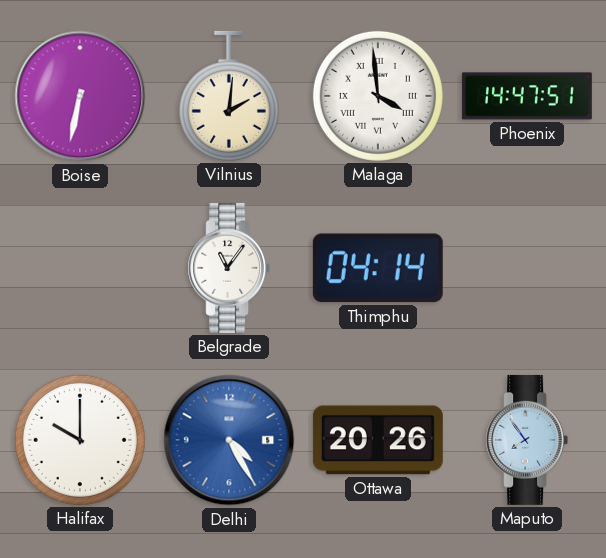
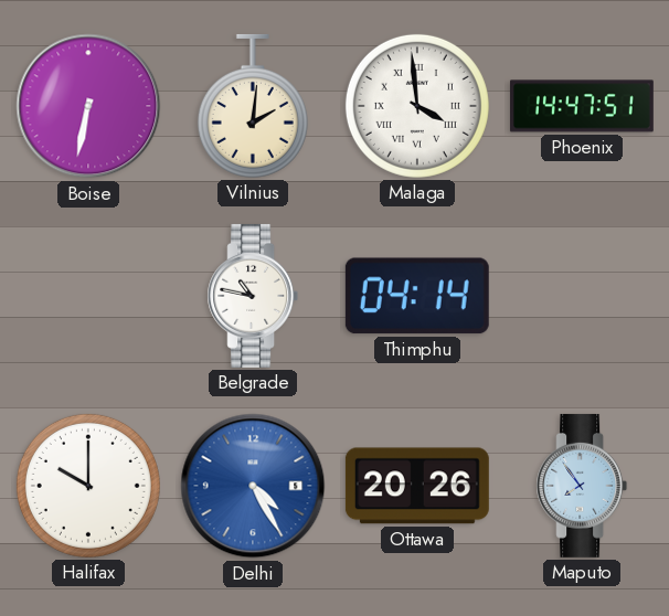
Belgrade: 11:06 -> 10:47 (253, 296)
